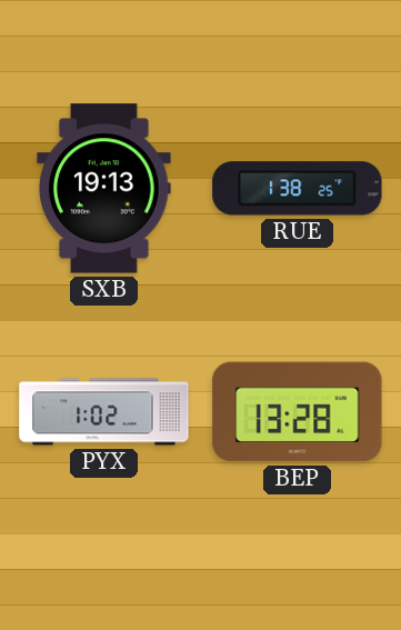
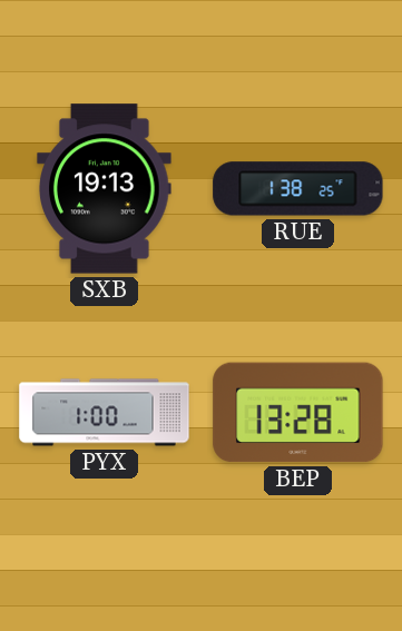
PYX: 1:02 -> 1:00 (105, 413)
